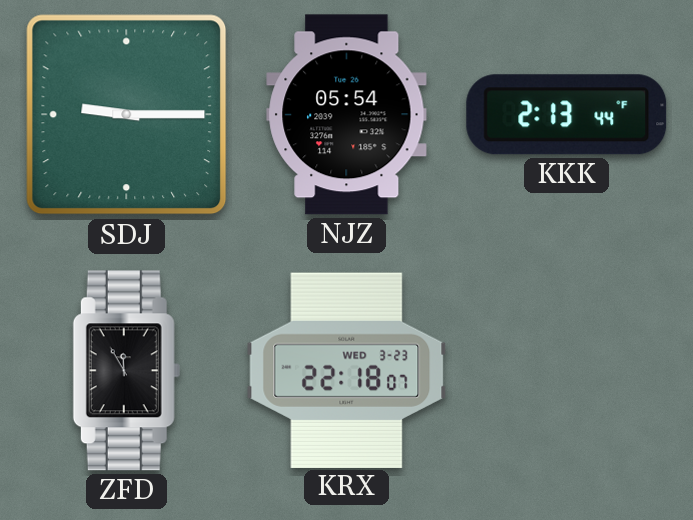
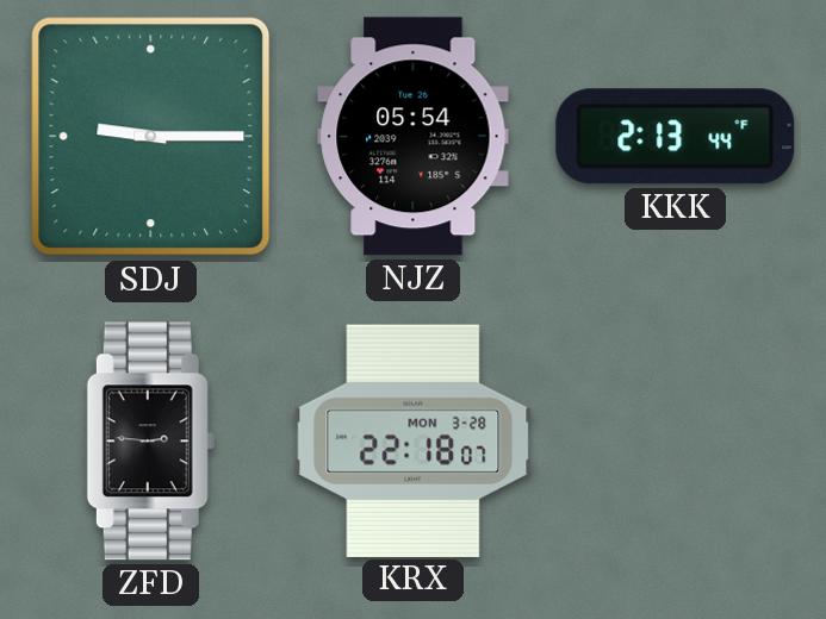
ZFD: 11:55 -> 2:46 (150, 442)
KRX date: WED 3-23 -> MON 3-28 (414, 440)
